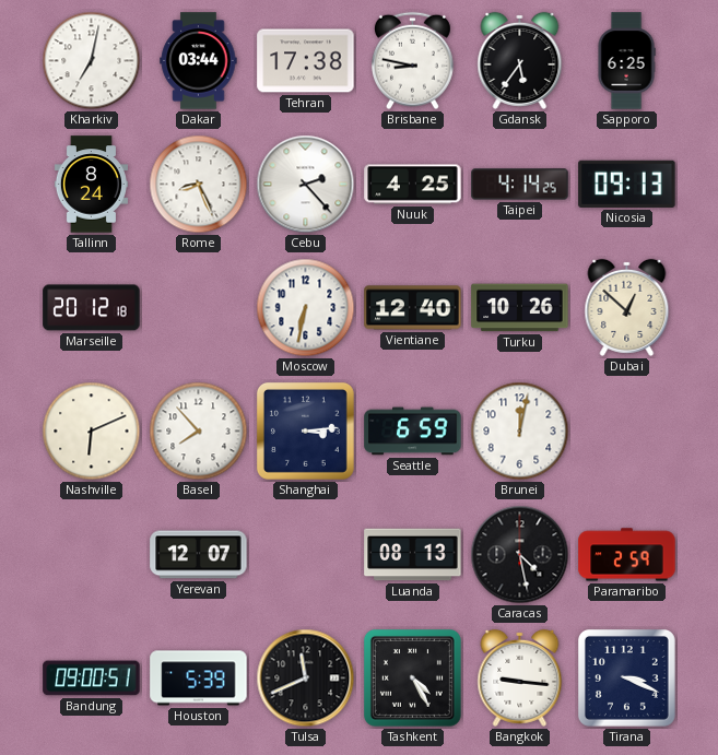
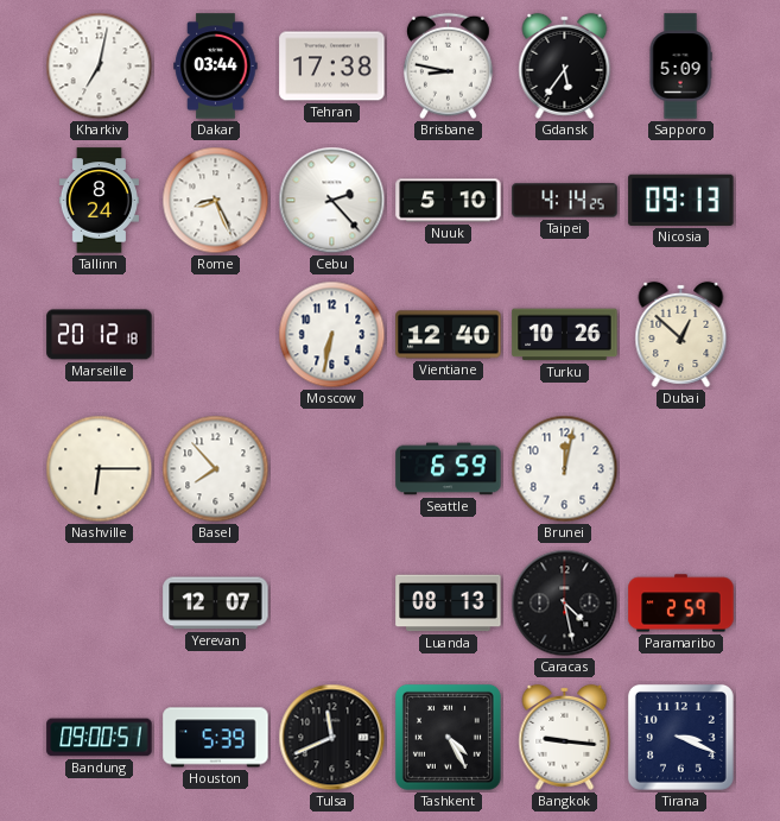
Sapporo: 6:25 -> 5:09 (680, 67)
Nuuk: 4:25 -> 5:10 (449, 201)
Nashville: 6:11 -> 6:15 (100, 469)
Shanghai: 3:14 -> none (305, 430)
